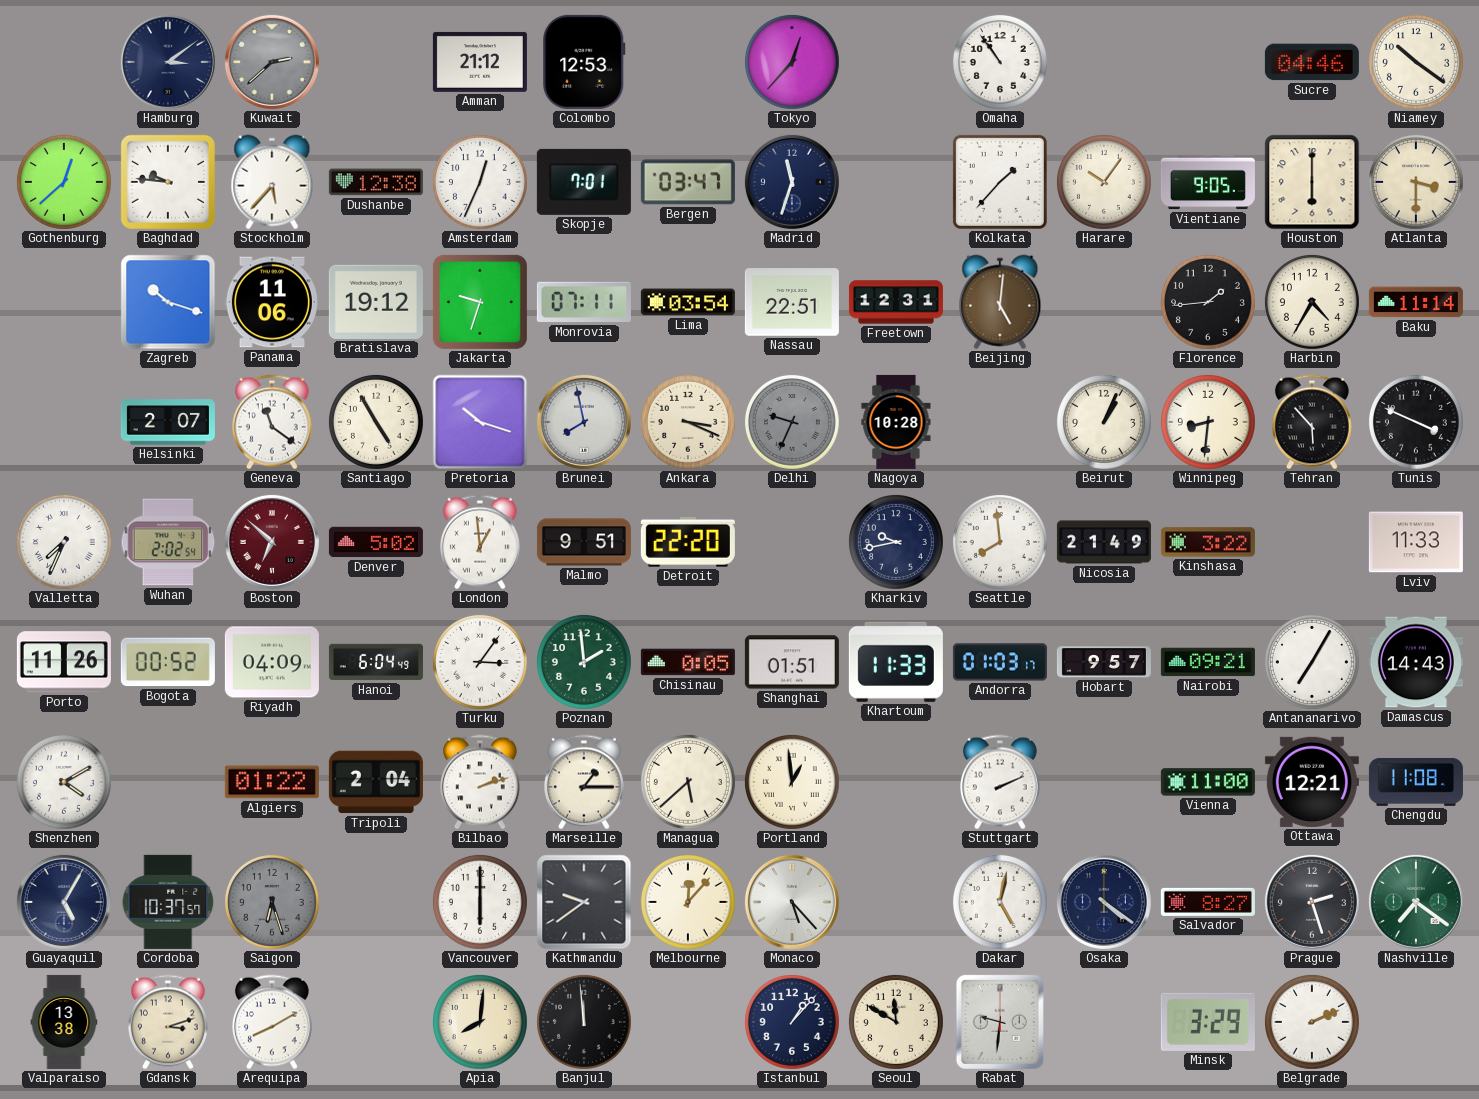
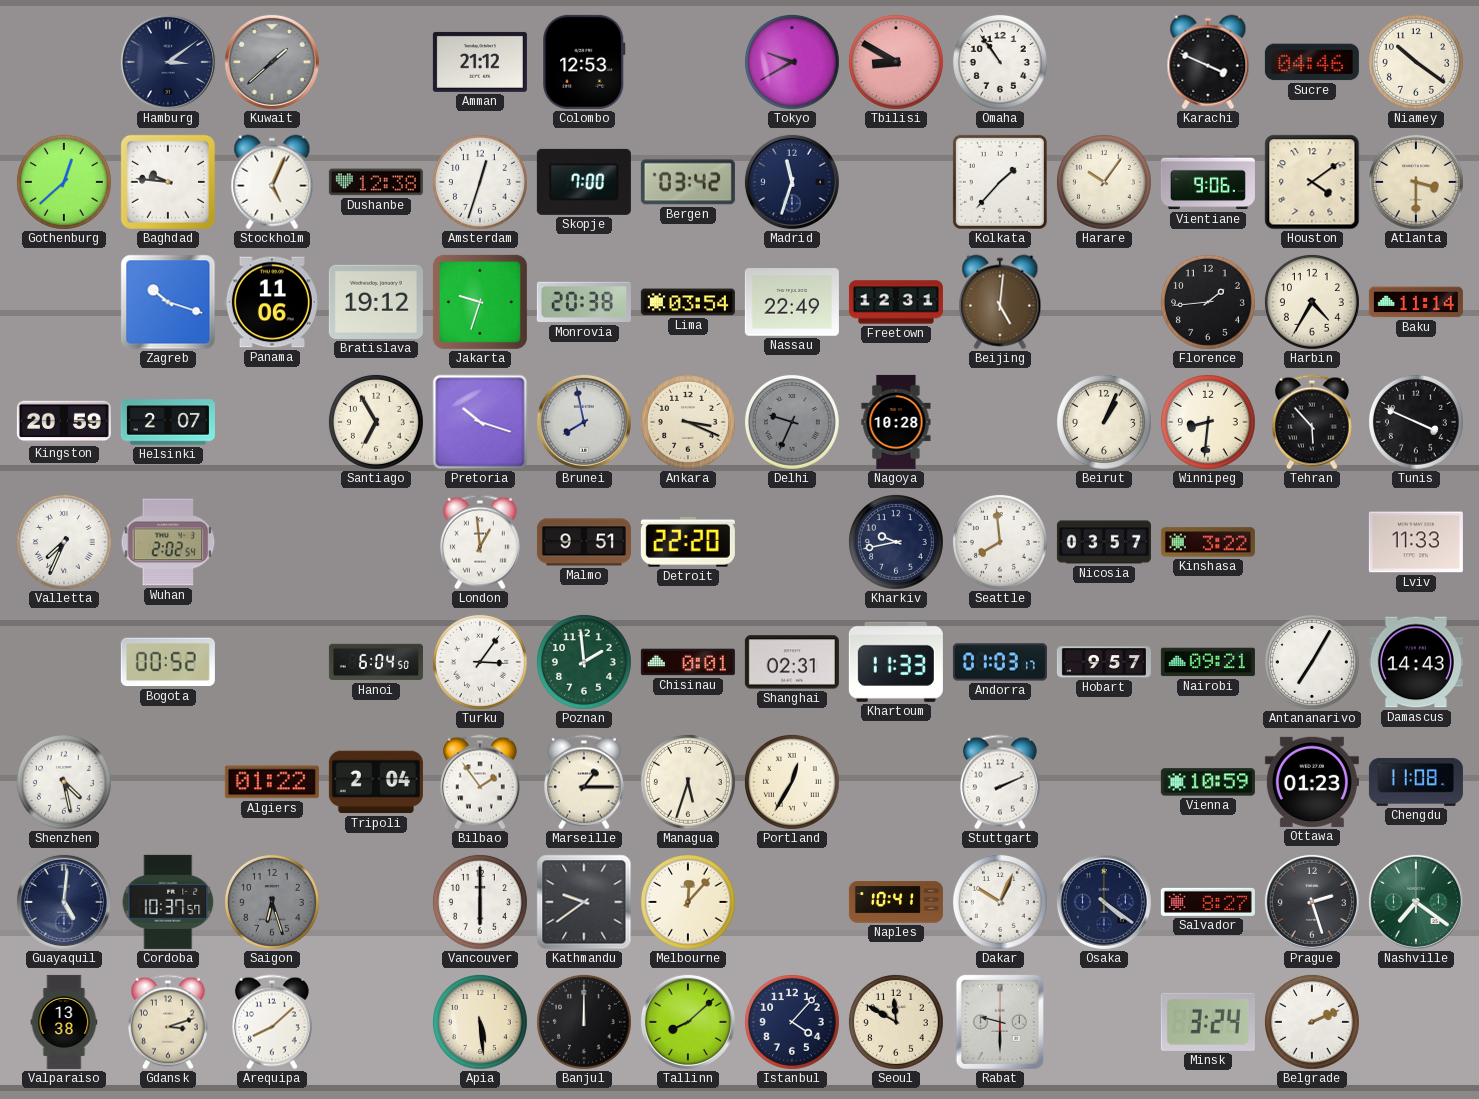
Kuwait: 2:38 -> 1:38 (272, 62)
Tokyo: 12:37 -> 9:40 (792, 62)
Tbilisi: none -> 8:50 (896, 62)
Karachi: none -> 3:49 (1208, 62)
Stockholm: 5:37 -> 5:04 (272, 182)
Amsterdam: 12:34 -> 12:33 (480, 182)
Skopje: 7:01 -> 7:00 (584, 182)
Bergen: 03:47 -> 03:42 (688, 182)
Vientiane: 9:05 -> 9:06 (1208, 182)
Houston: 6:00 -> 4:09 (1312, 182)
Monrovia: 07:11 -> 20:38 (584, 302)
Nassau: 22:51 -> 22:49 (792, 302)
Kingston: none -> 20:59 (64, 422)
Geneva: 11:21 -> none (272, 422)
Santiago: 4:55 -> 6:55 (376, 422)
Boston: 6:52 -> none (272, 542)
Denver: 5:02 -> none (376, 542)
Nicosia: 21:49 -> 03:57 (1104, 542)
Porto: 11:26 -> none (64, 662)
Riyadh: 04:09 -> none (272, 662)
Hanoi: 6:04:49 -> 6:04:50 (376, 662)
Chisinau: 0:05 -> 0:01 (688, 662)
Shanghai: 01:51 -> 02:31 (792, 662)
Shenzhen: 4:10 -> 4:28 (64, 782)
Bilbao: 2:12 -> 1:54 (480, 782)
Managua: 5:38 -> 5:33 (688, 782)
Portland: 12:59 -> 12:35 (792, 782)
Vienna: 11:00 -> 10:59 (1208, 782)
Ottawa: 12:21 -> 01:23 (1312, 782)
Guayaquil: 5:05 -> 5:01 (64, 902)
Monaco: 5:23 -> none (792, 902)
Naples: none -> 10:41 (896, 902)
Dakar: 5:02 -> 10:04 (1000, 902)
Arequipa: 8:10 -> 8:08 (272, 1022)
Apia: 8:01 -> 5:29 (480, 1022)
Banjul: 11:59 -> 12:00 (584, 1022)
Tallinn: none -> 8:08 (688, 1022)
Istanbul: 1:07 -> 4:07 (792, 1022)
Rabat: 9:31 -> 9:30 (1000, 1022)
Minsk: 3:29 -> 3:24 (1208, 1022)
